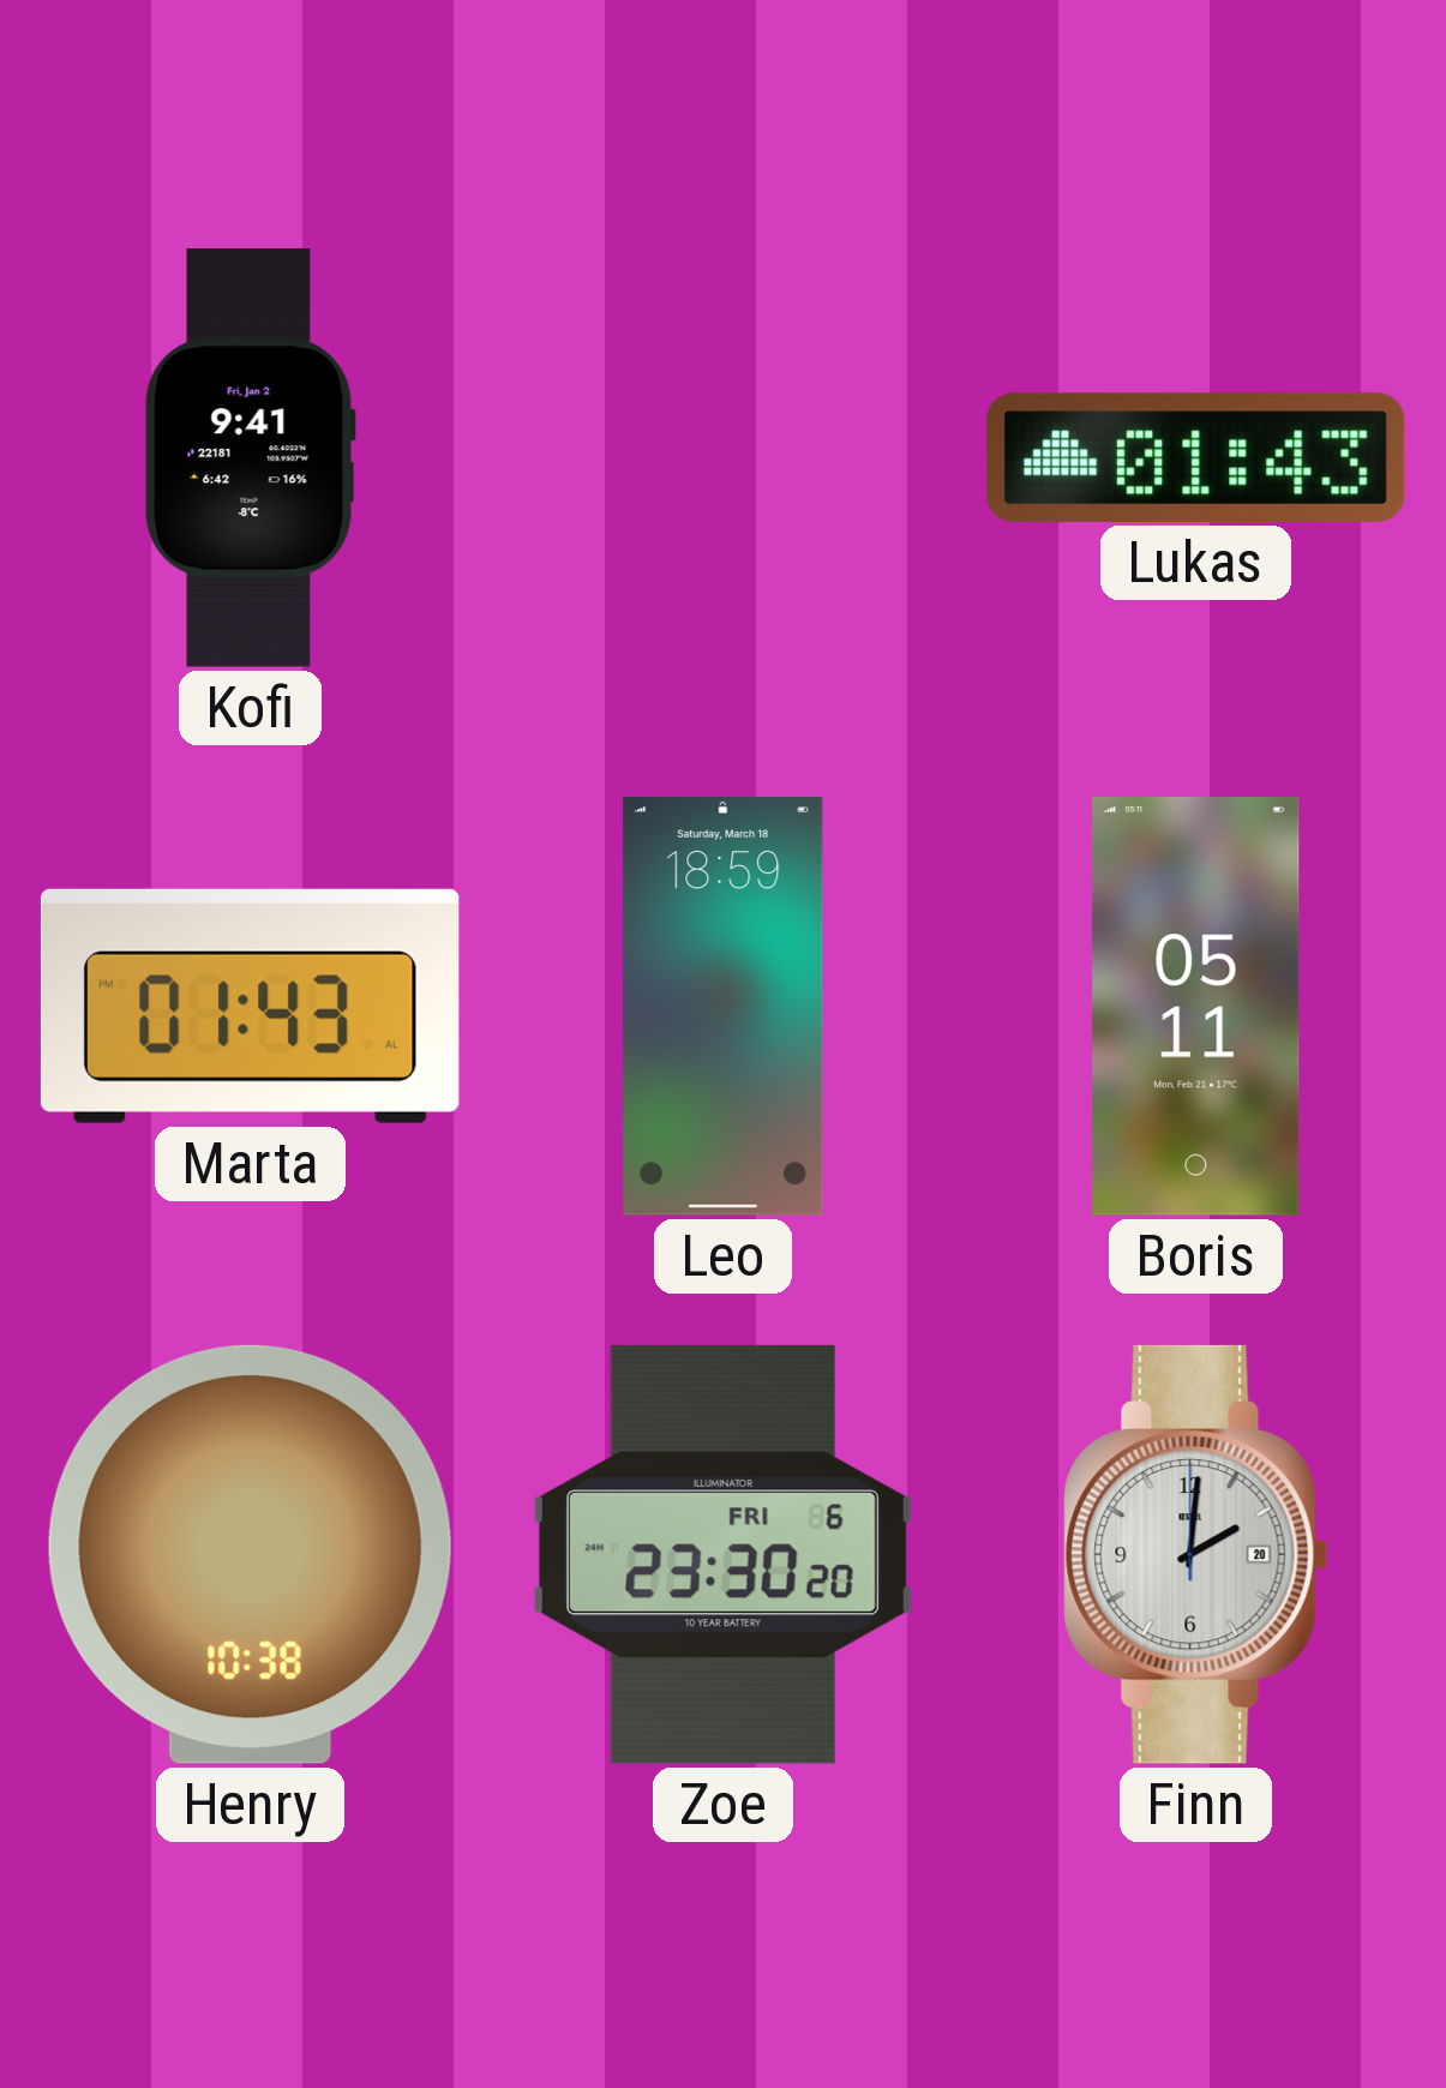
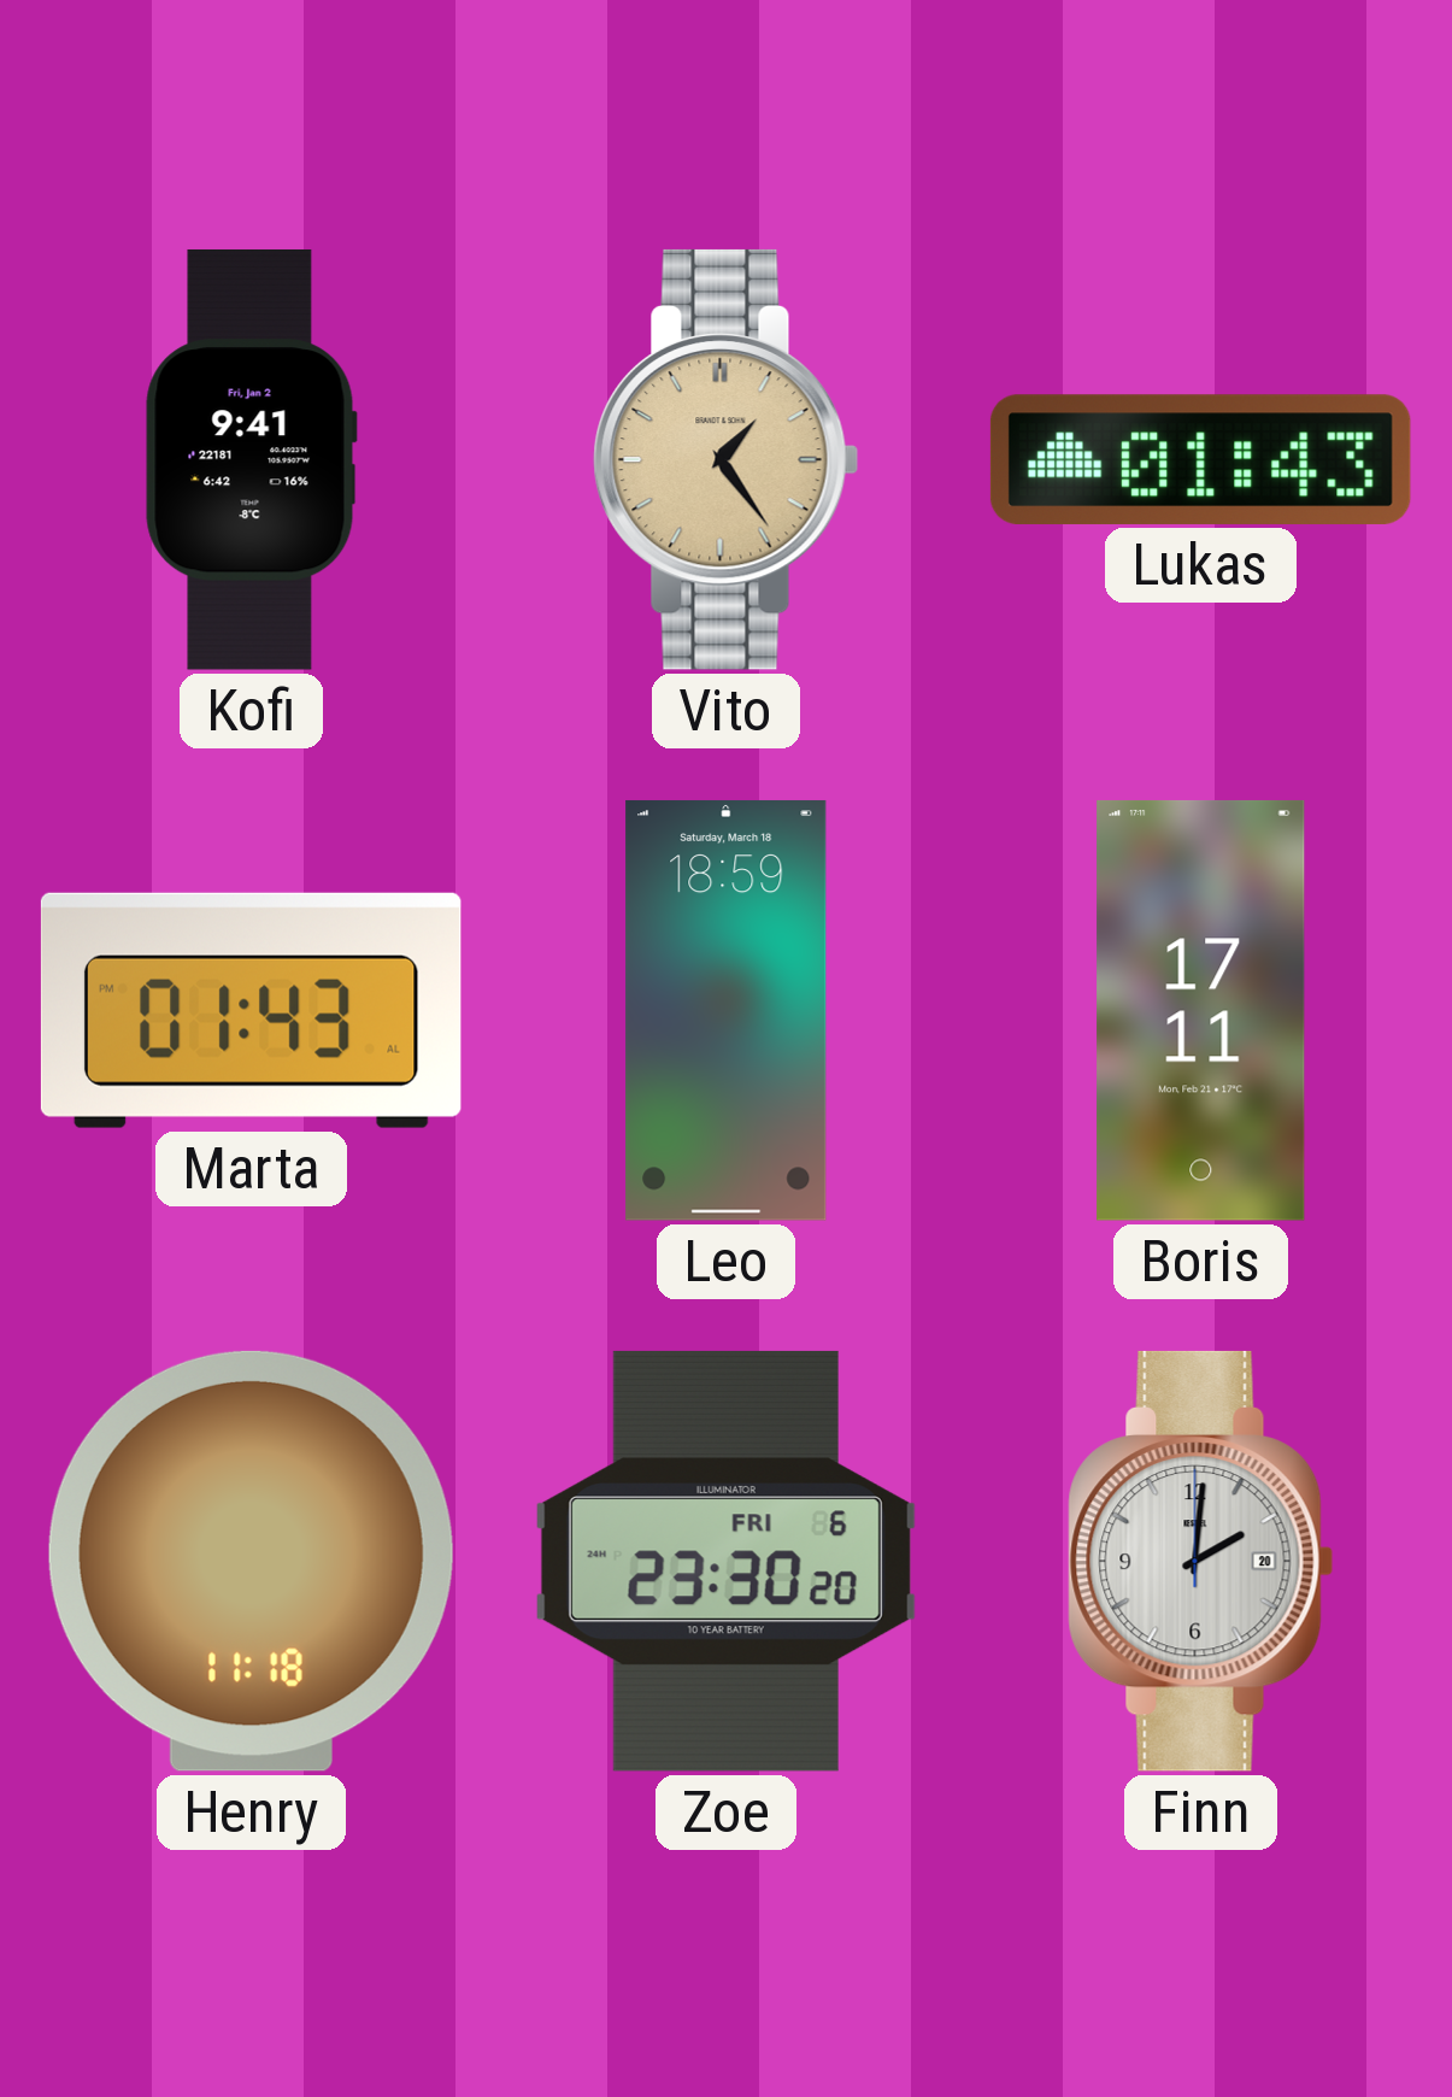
Vito: none -> 1:24 (727, 459)
Boris: 05:11 -> 17:11 (1201, 1010)
Henry: 10:38 -> 11:18 (251, 1561)
